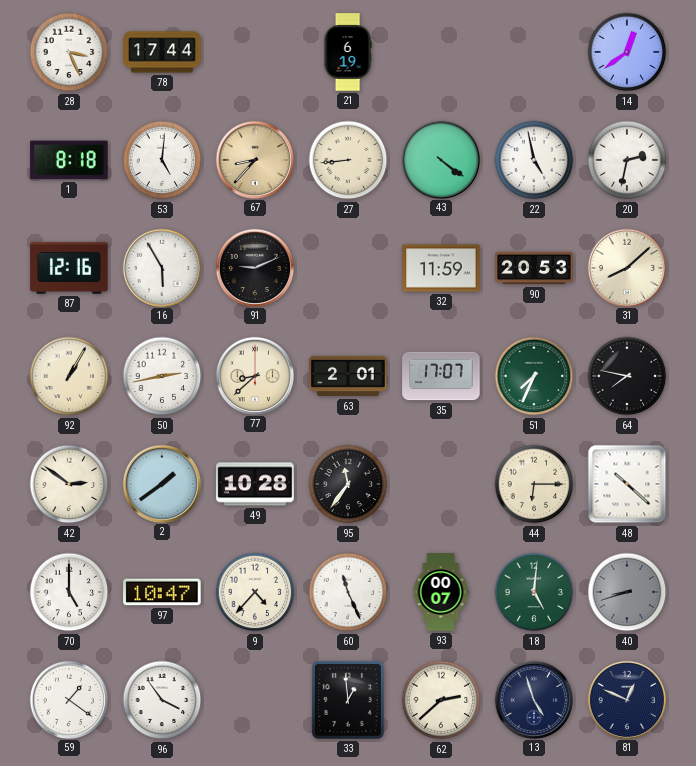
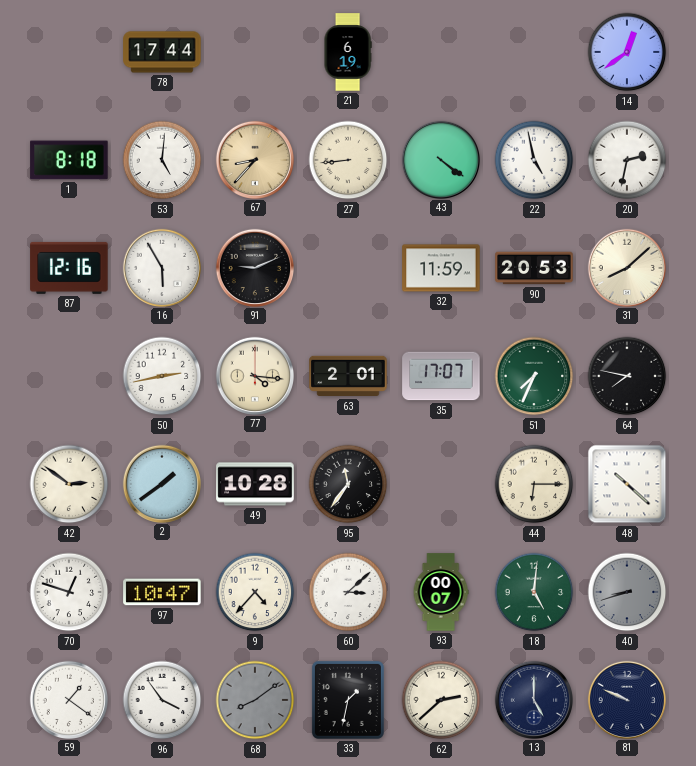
28: 3:26 -> none (69, 52)
92: 1:05 -> none (69, 376)
77: 8:38 -> 4:16 (254, 375)
70: 5:00 -> 12:48 (69, 592)
60: 11:26 -> 3:08 (348, 592)
68: none -> 8:09 (255, 700)
33: 12:59 -> 1:32 (348, 700)
13: 4:57 -> 5:00 (533, 699)
81: 12:49 -> 9:49 (626, 699)
